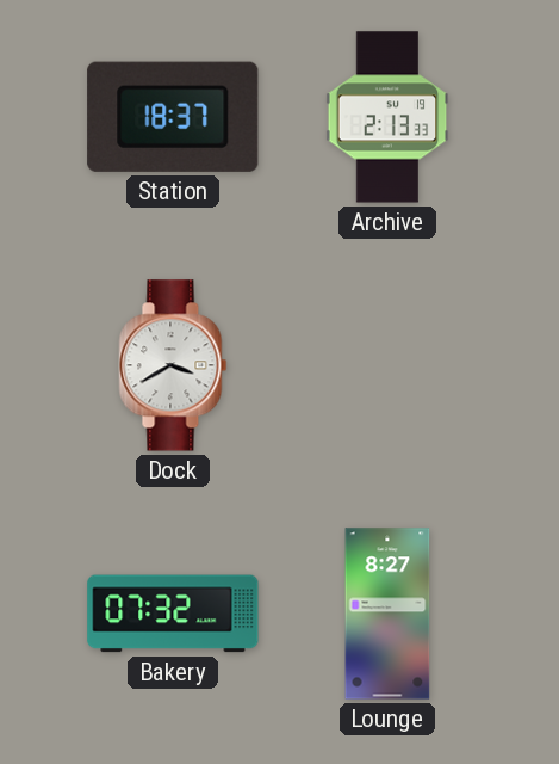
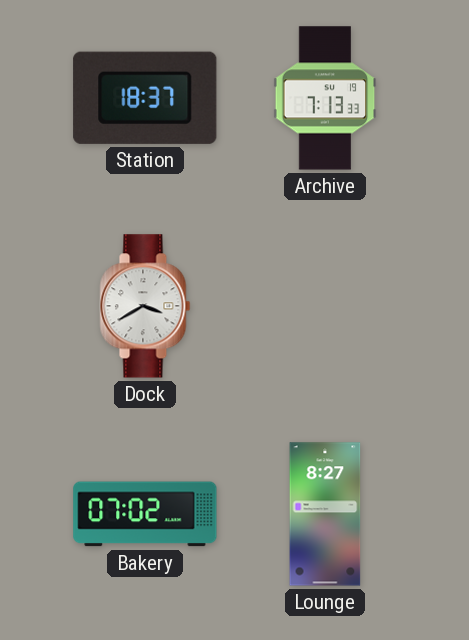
Archive: 2:13 -> 7:13 (325, 98)
Bakery: 07:32 -> 07:02 (145, 514)
